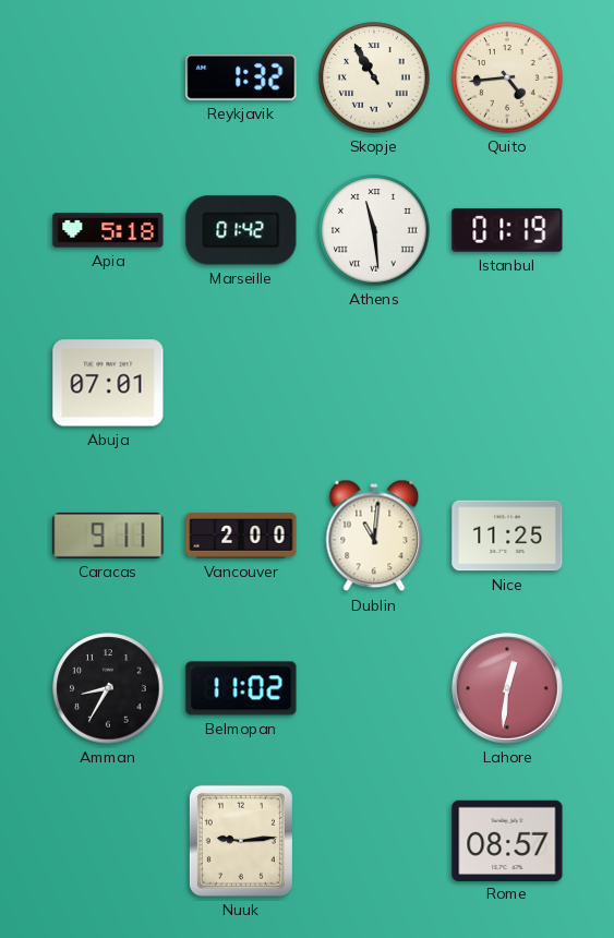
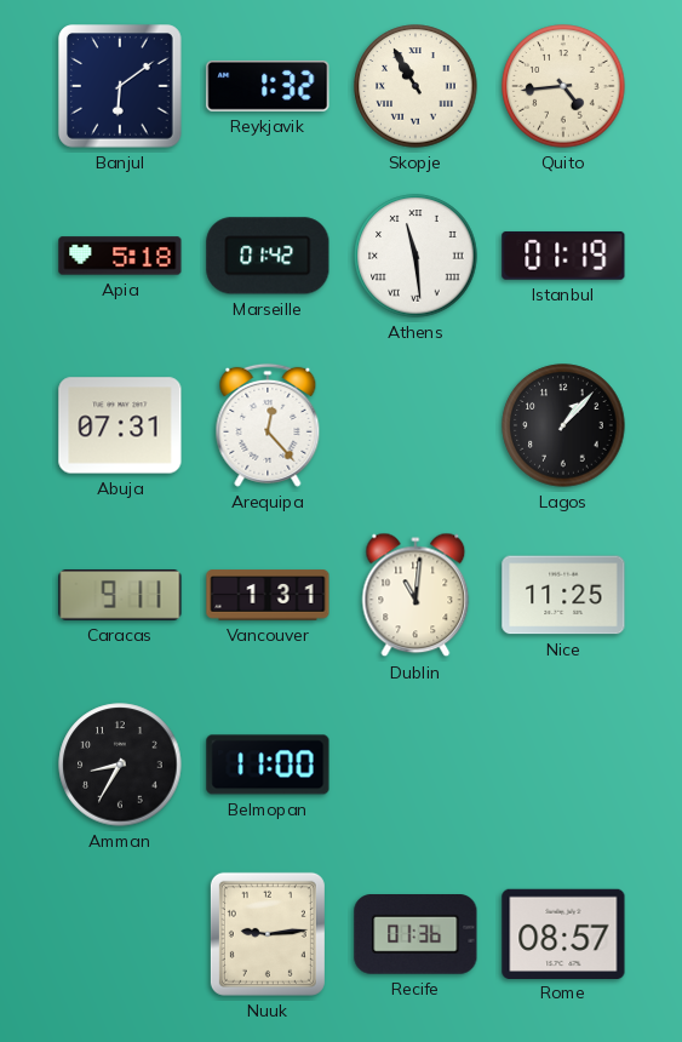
Banjul: none -> 6:09 (120, 86)
Abuja: 07:01 -> 07:31 (120, 425)
Arequipa: none -> 12:23 (268, 425)
Lagos: none -> 1:07 (563, 425)
Vancouver: 2:00 -> 1:31 (268, 595)
Belmopan: 11:02 -> 11:00 (268, 765)
Lahore: 12:31 -> none (507, 688)
Recife: none -> 01:36 (415, 935)
